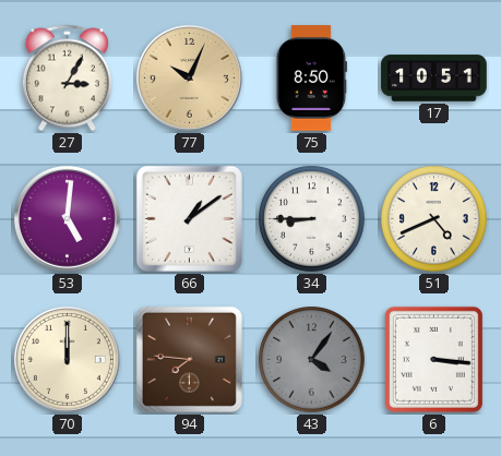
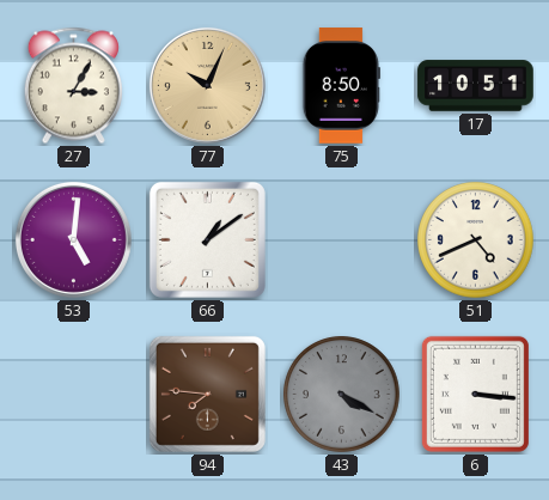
34: 8:45 -> none (312, 219)
70: 12:00 -> none (67, 359)
43: 4:06 -> 4:20 (342, 395)
